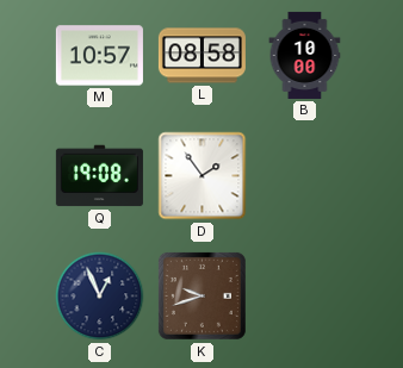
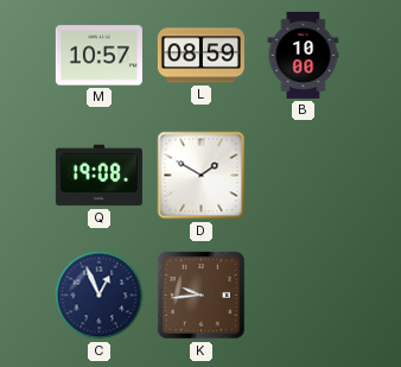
L: 08:58 -> 08:59 (200, 56)
D: 1:54 -> 1:50 (202, 176)
K: 9:42 -> 9:44 (200, 295)
